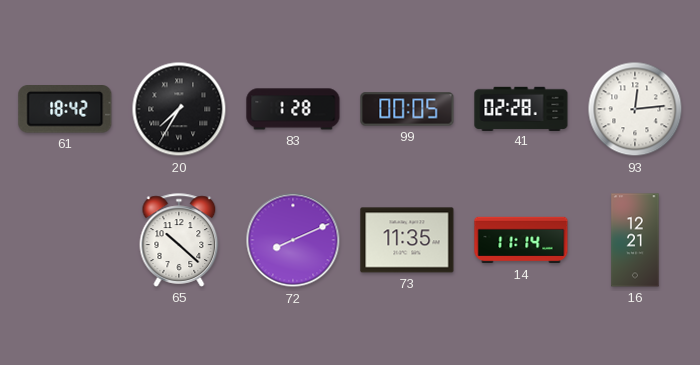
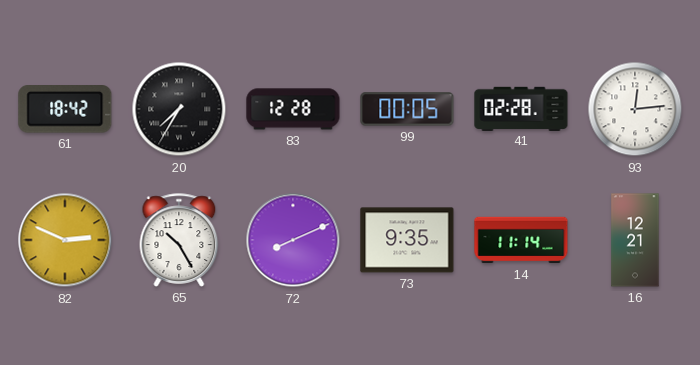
83: 1:28 -> 12:28 (293, 109)
82: none -> 2:49 (65, 240)
65: 10:22 -> 10:25 (179, 240)
73: 11:35 -> 9:35 (407, 240)
